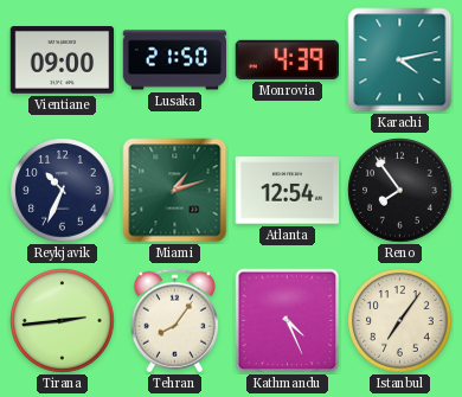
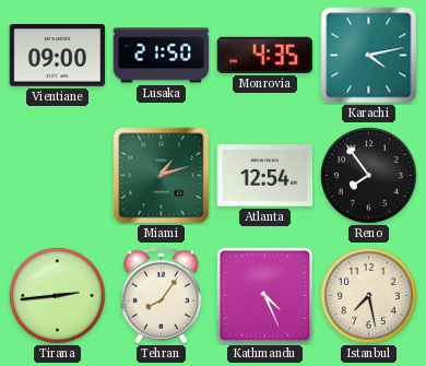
Monrovia: 4:39 -> 4:35 (264, 55)
Reykjavik: 10:34 -> none (63, 191)
Istanbul: 7:06 -> 7:28 (369, 296)
